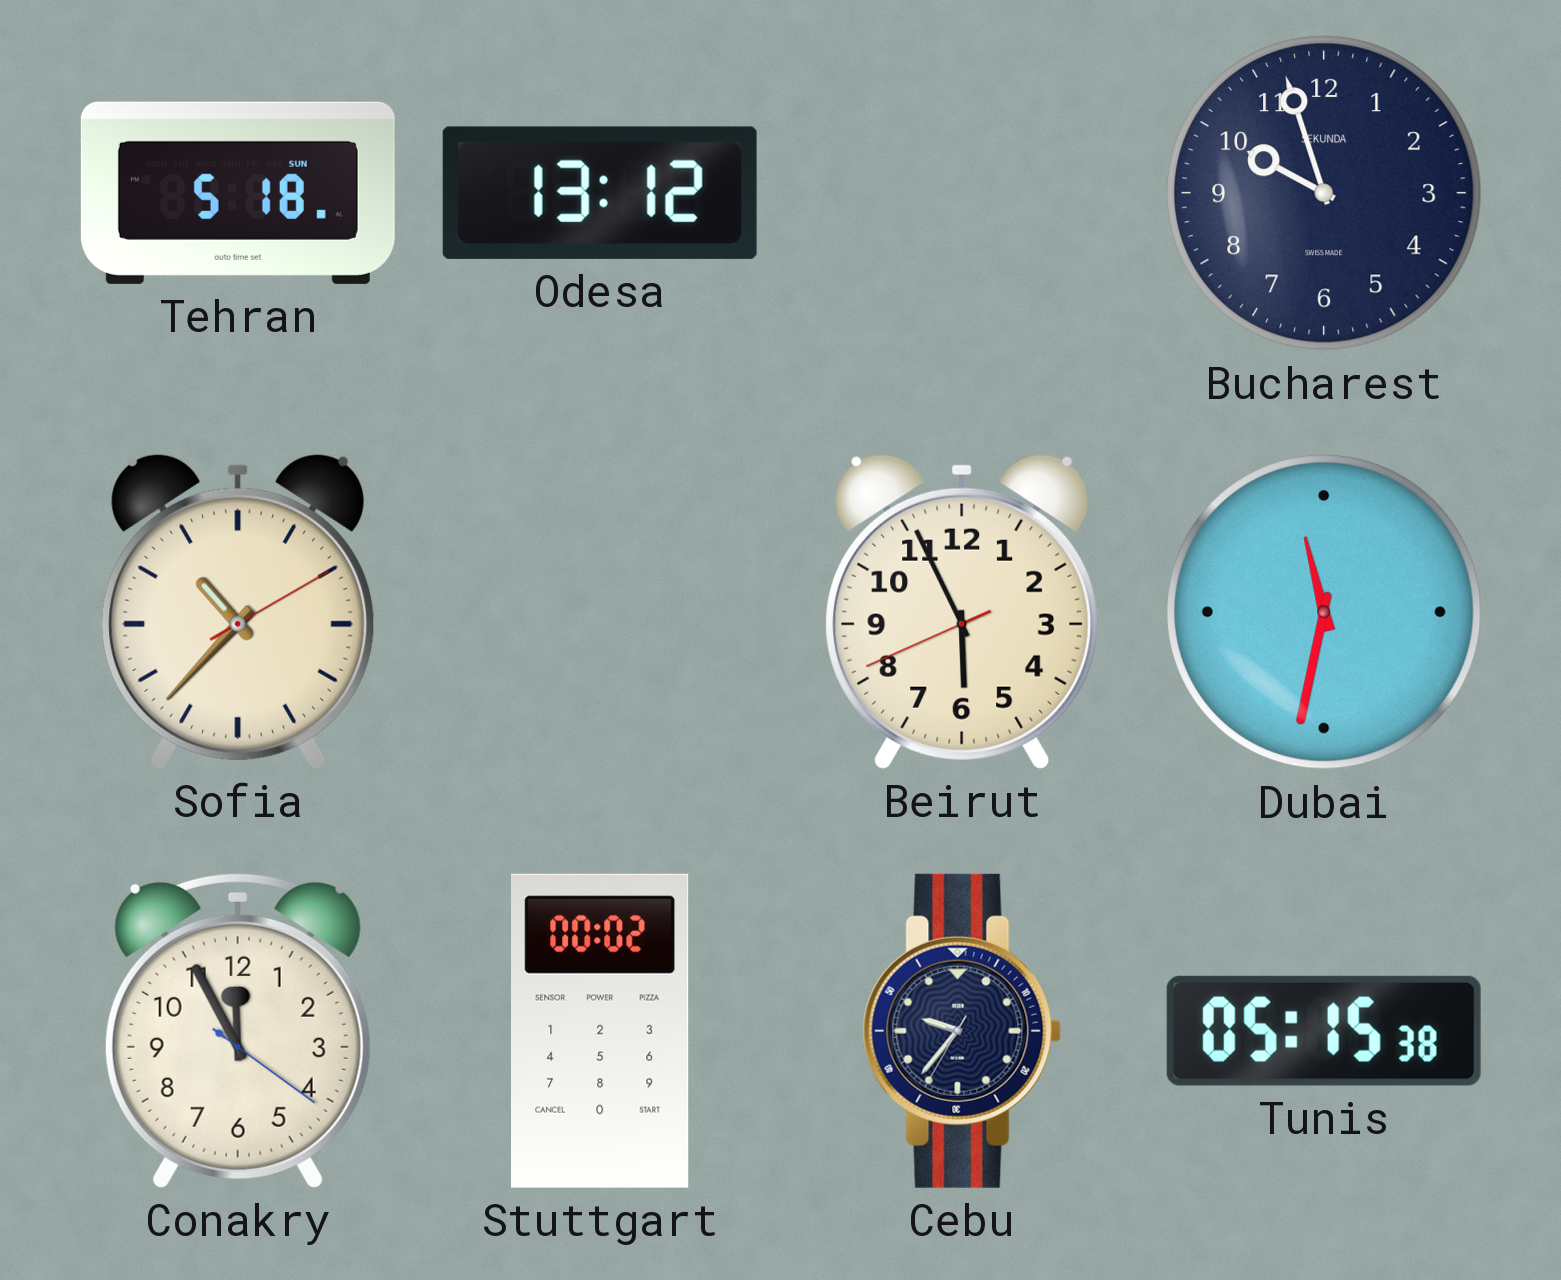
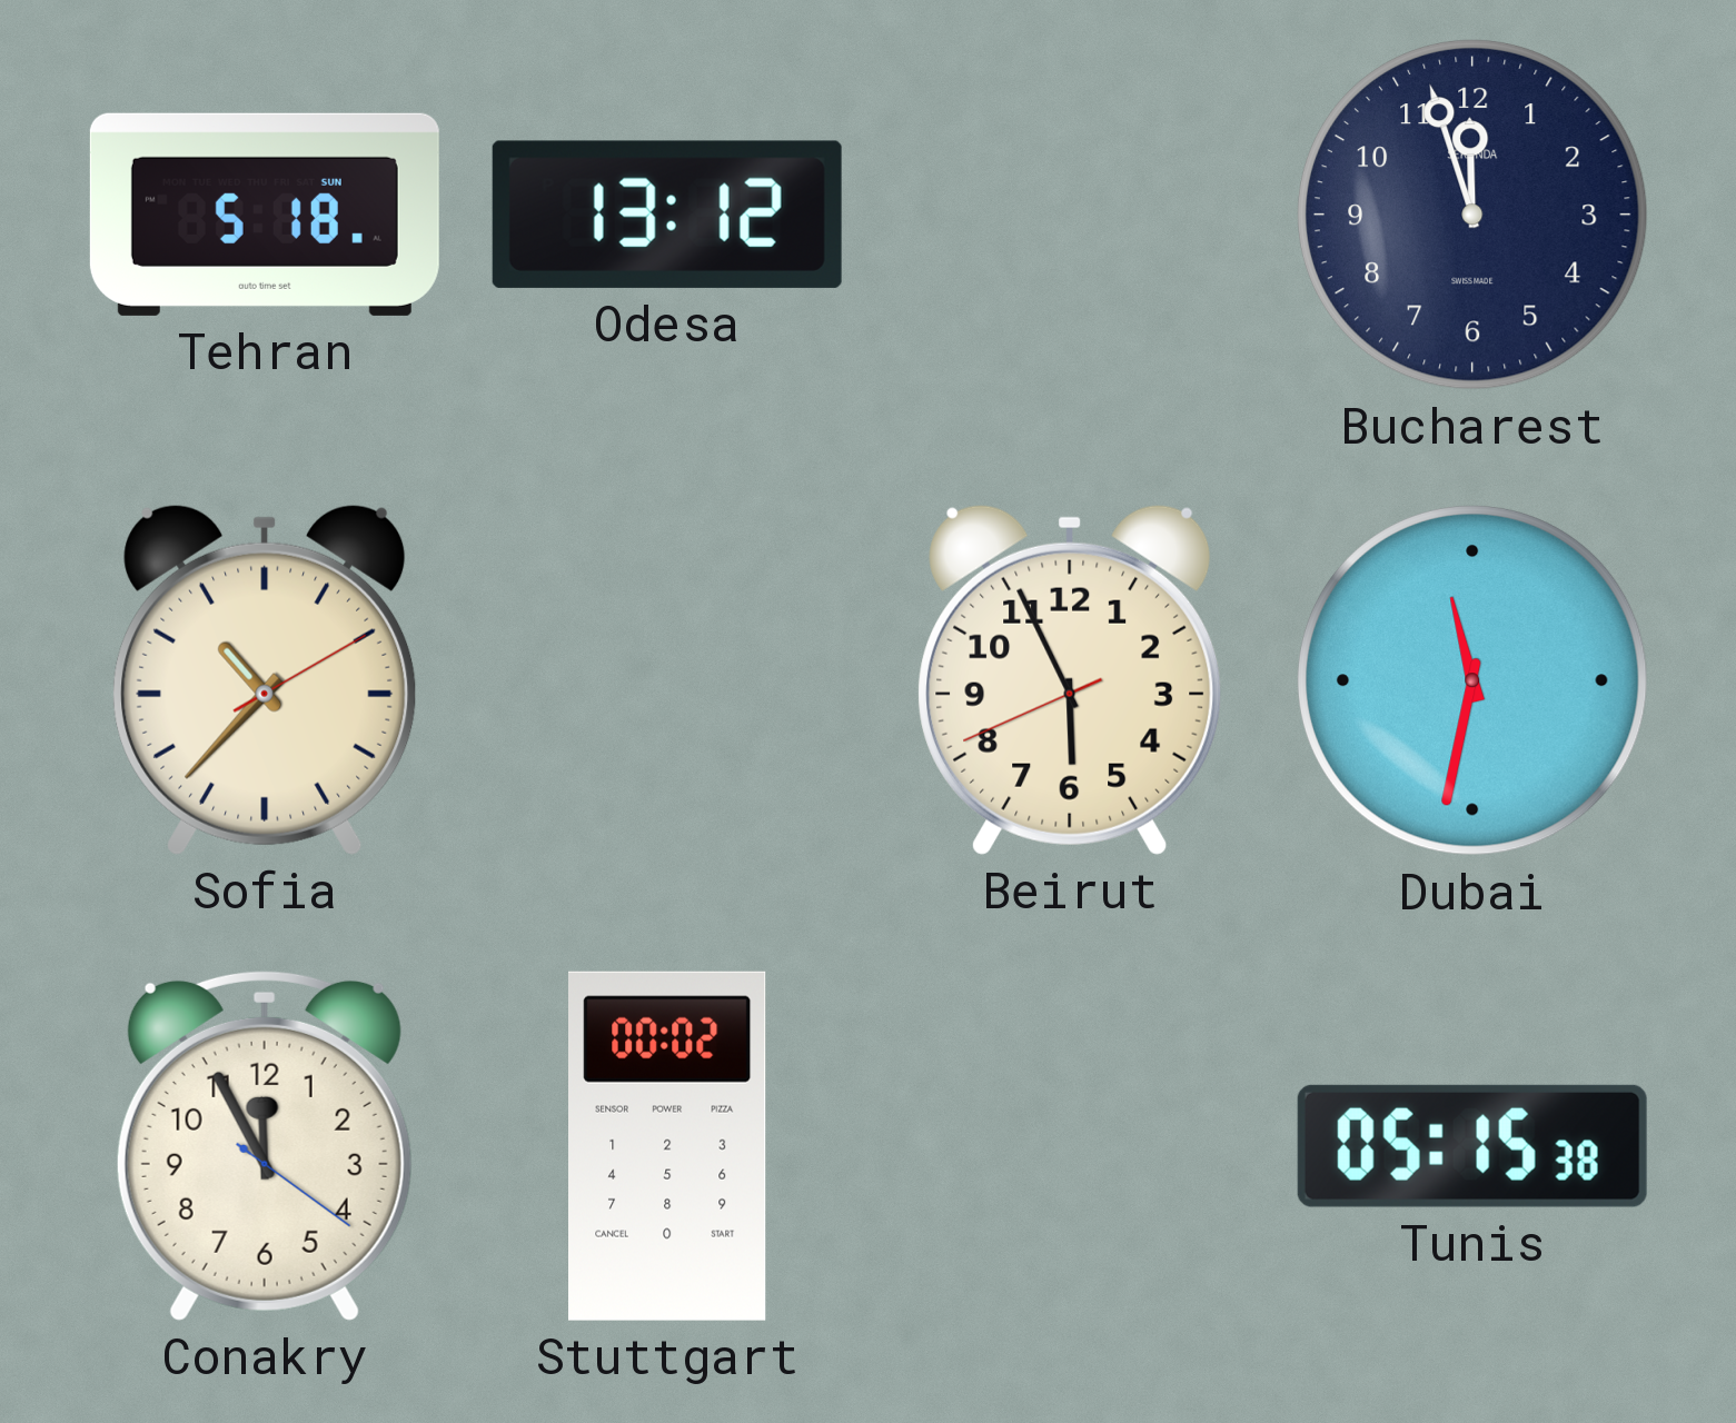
Bucharest: 9:57 -> 11:57 (1472, 215)
Cebu: 9:36 -> none (962, 1031)
